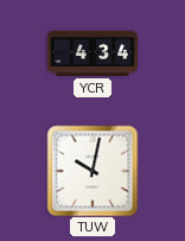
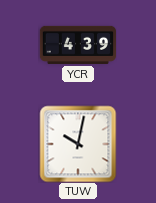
YCR: 4:34 -> 4:39 (77, 45)
